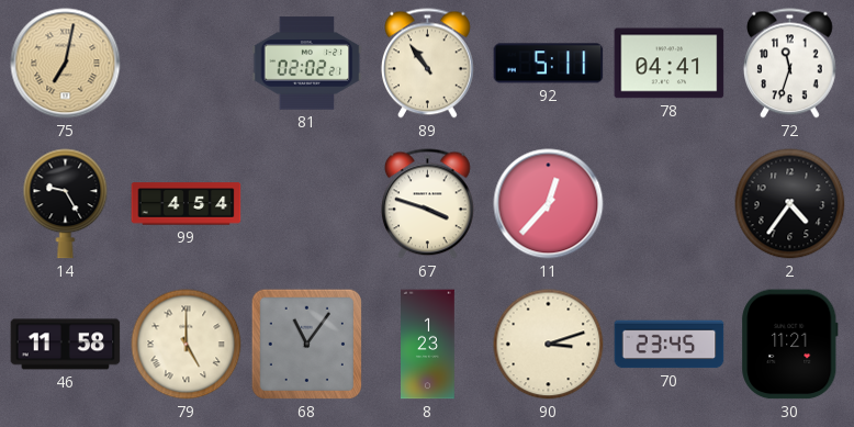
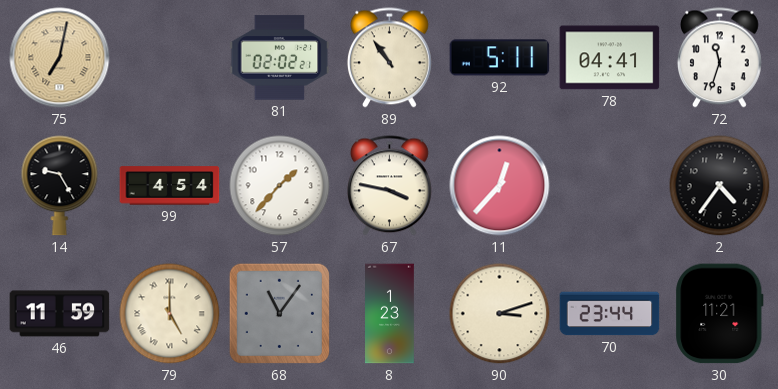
57: none -> 1:37 (280, 186)
67: 3:48 -> 3:47 (389, 186)
46: 11:58 -> 11:59 (60, 314)
70: 23:45 -> 23:44 (610, 314)
